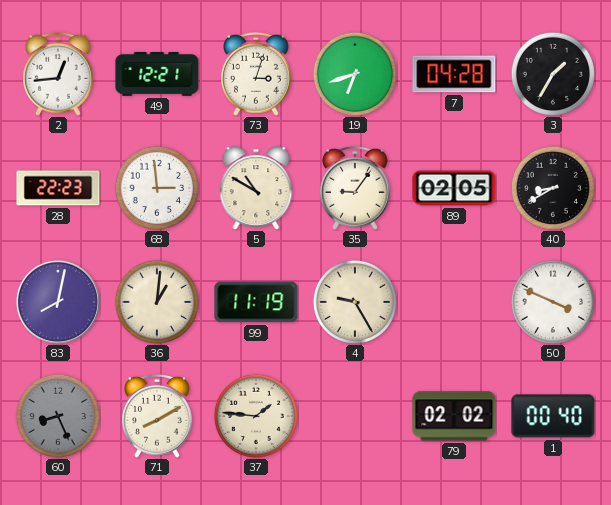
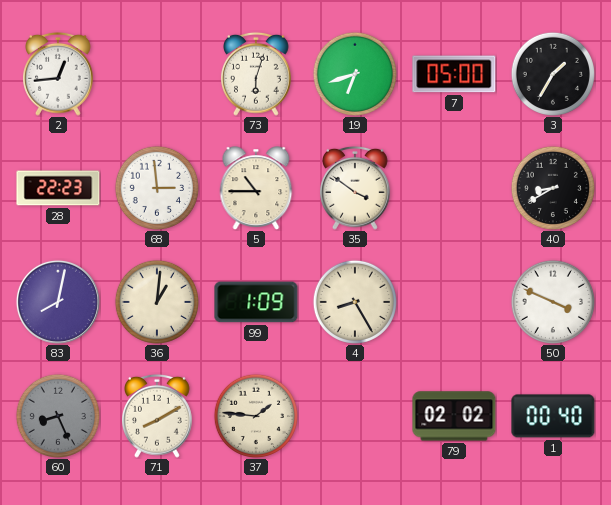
49: 12:21 -> none (157, 74)
73: 3:03 -> 6:03 (257, 74)
7: 04:28 -> 05:00 (454, 74)
5: 10:50 -> 10:45 (256, 188)
35: 9:06 -> 3:51 (356, 188)
89: 02:05 -> none (454, 188)
99: 11:19 -> 1:09 (256, 302)
4: 9:25 -> 8:25 (355, 302)
